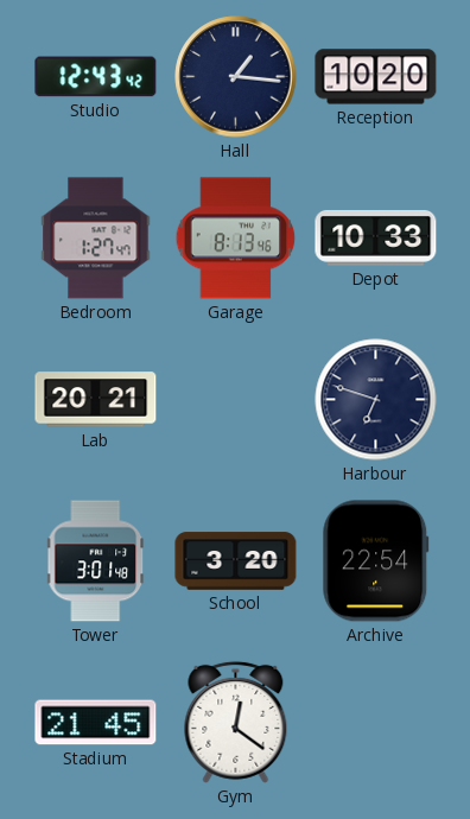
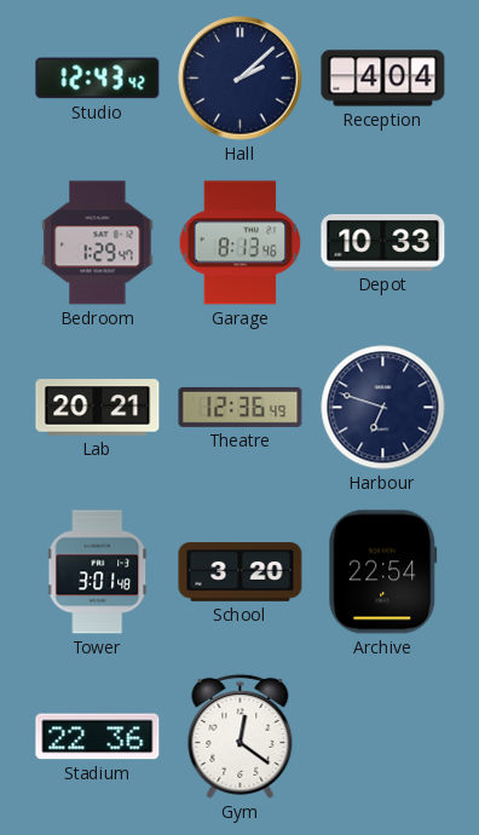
Hall: 1:16 -> 2:08 (241, 79)
Reception: 10:20 -> 4:04 (383, 79)
Bedroom: 1:27 -> 1:29 (98, 243)
Theatre: none -> 12:36 (241, 408)
Stadium: 21:45 -> 22:36 (98, 737)
